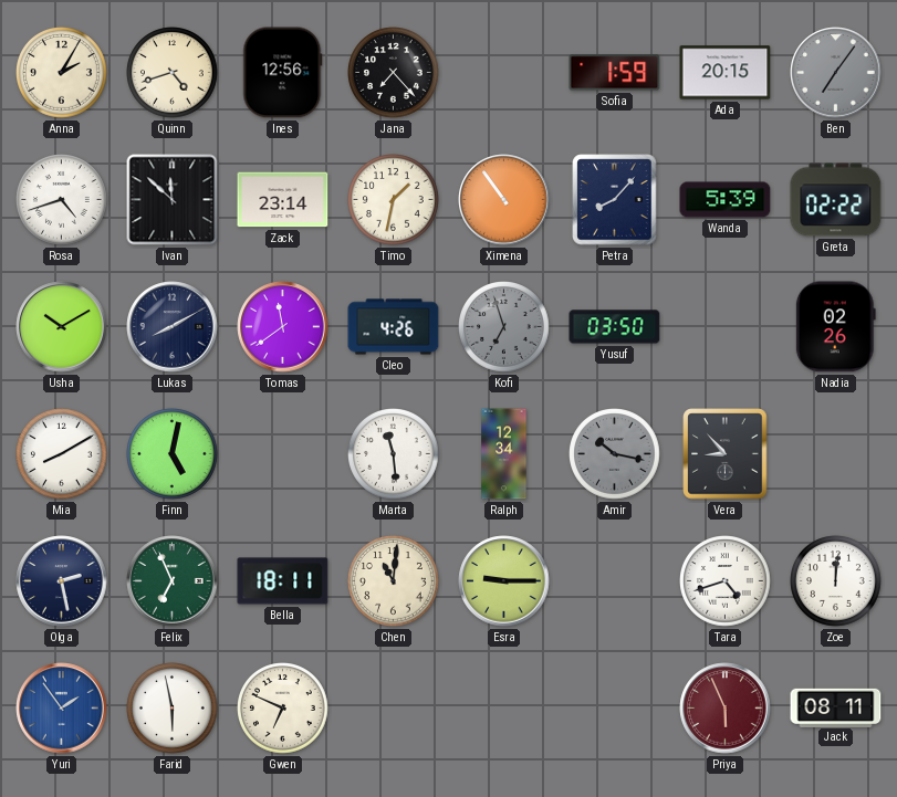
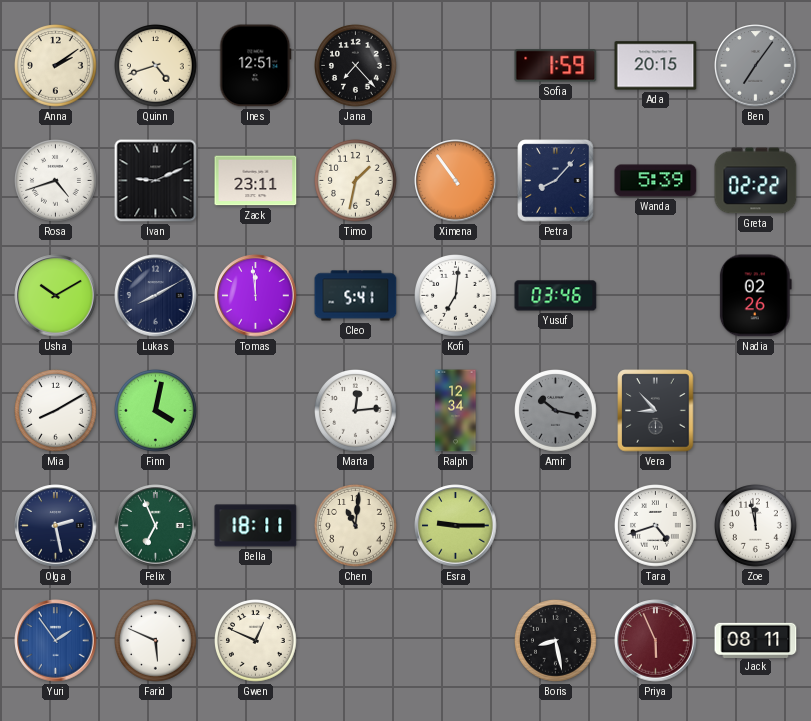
Anna: 2:05 -> 2:09 (56, 66)
Ines: 12:56 -> 12:51 (256, 66)
Ivan: 11:52 -> 9:11 (156, 181)
Zack: 23:14 -> 23:11 (256, 181)
Tomas: 11:39 -> 11:59 (256, 296)
Cleo: 4:26 -> 5:41 (356, 296)
Kofi: 6:57 -> 7:01 (456, 296)
Kofi dial: grey -> white (456, 296)
Yusuf: 03:50 -> 03:46 (556, 296)
Finn: 5:02 -> 4:02 (156, 411)
Marta: 11:29 -> 12:14 (356, 411)
Zoe: 12:01 -> 11:58 (756, 526)
Farid: 5:58 -> 5:49 (156, 641)
Gwen: 6:49 -> 12:49 (256, 641)
Boris: none -> 8:28 (556, 641)
